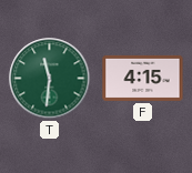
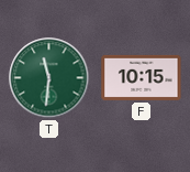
F: 4:15 -> 10:15 (142, 77)
